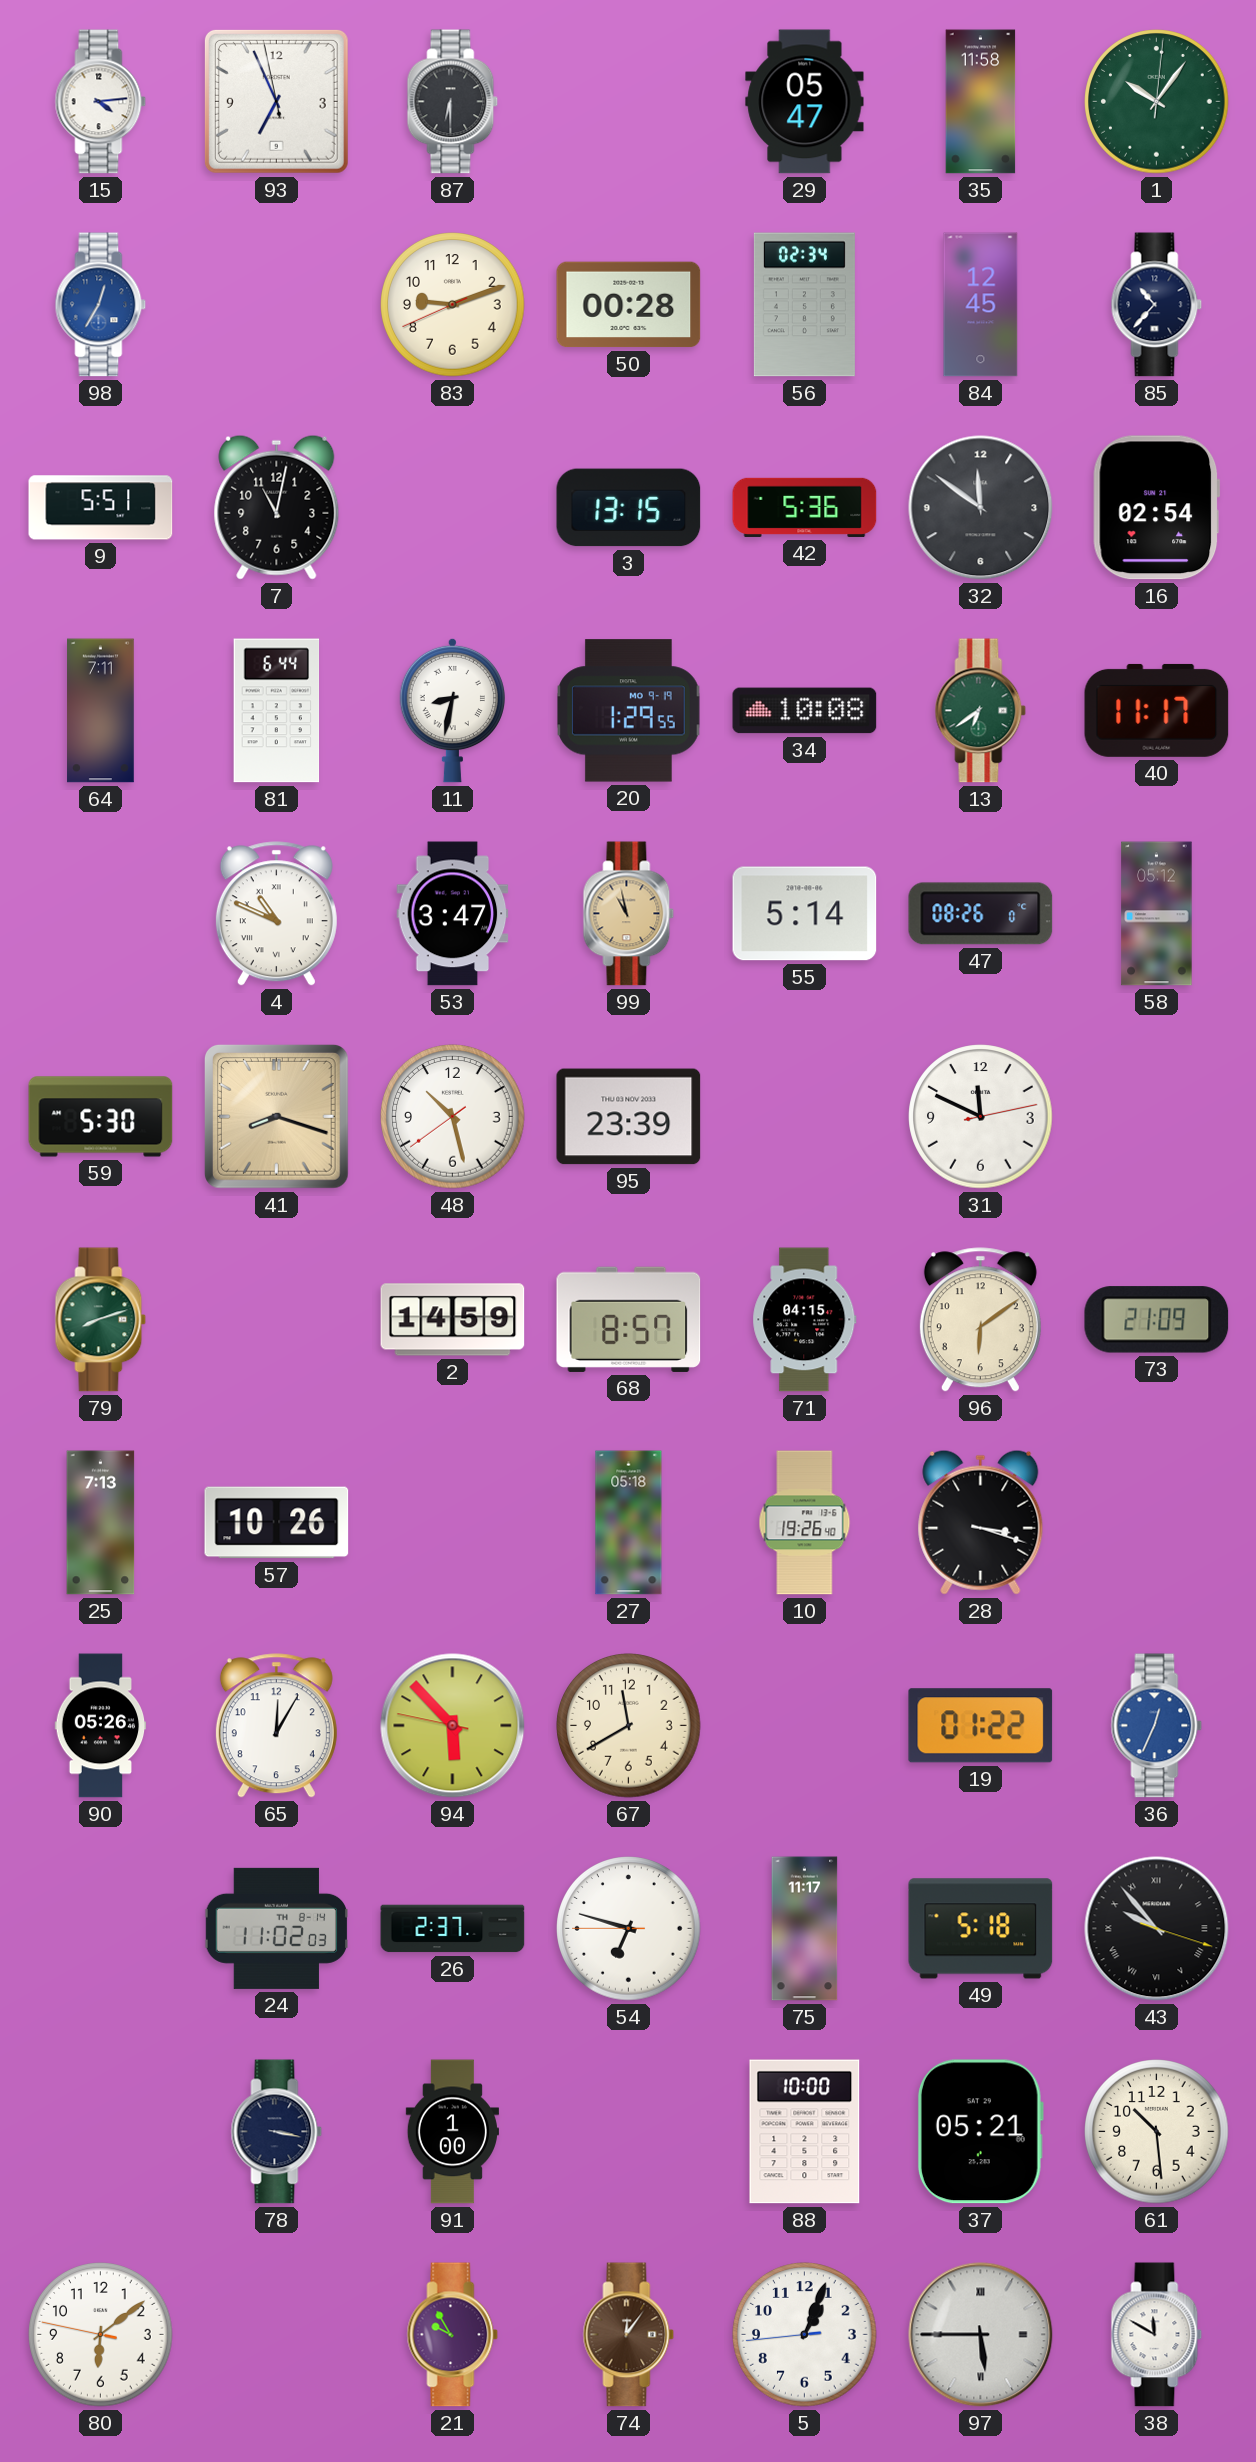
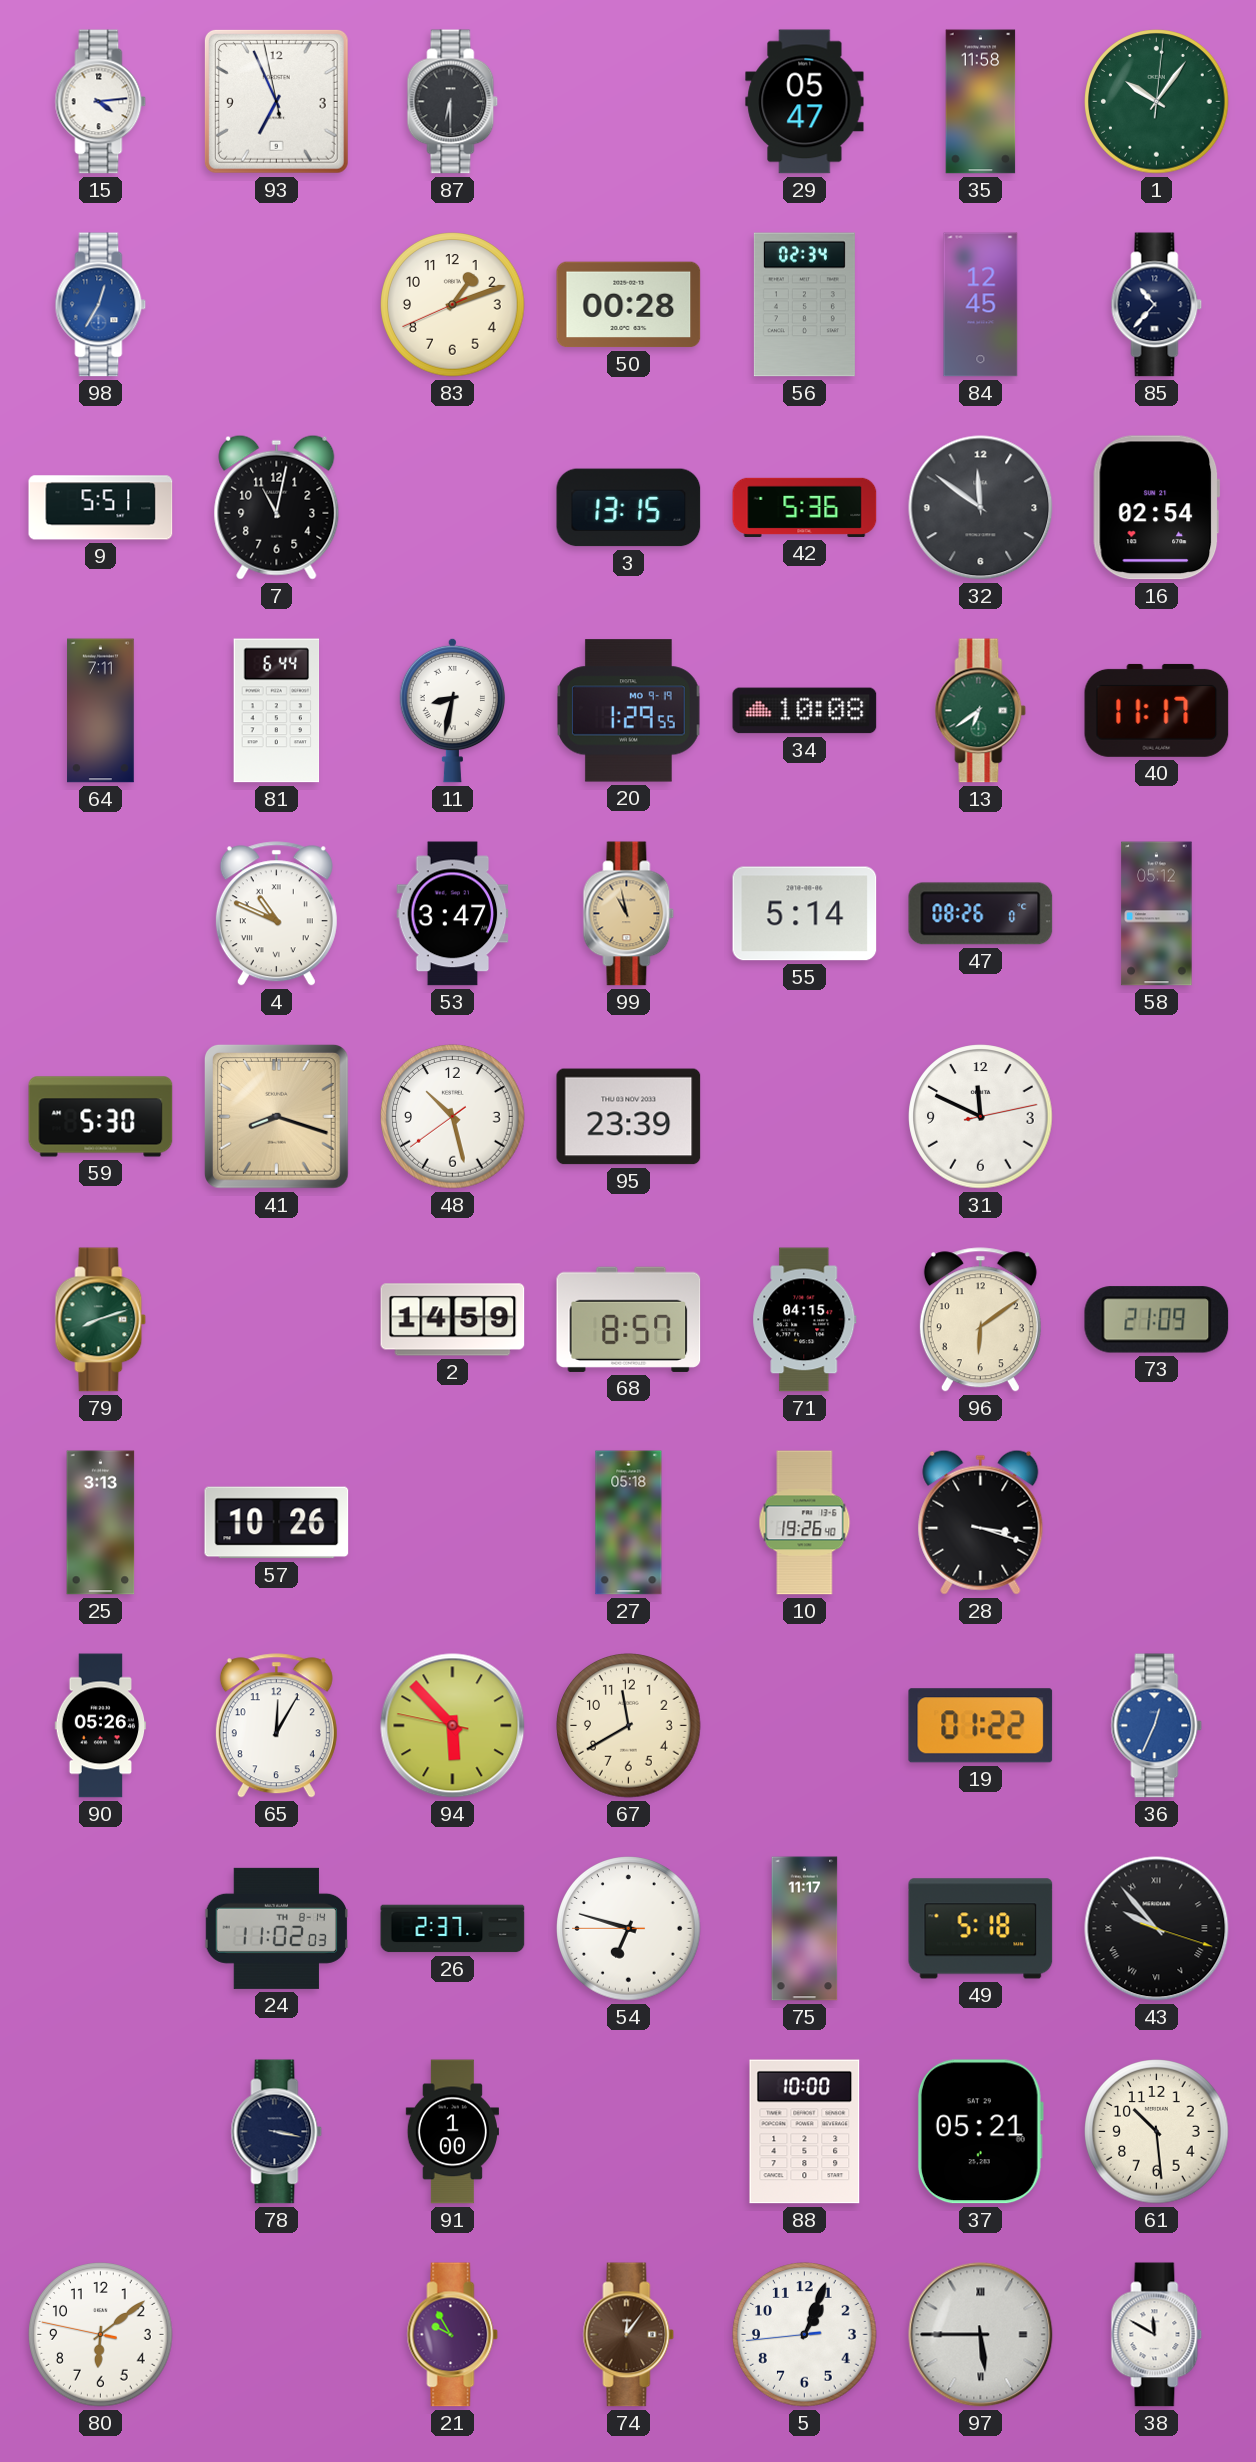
83: 9:11 -> 1:11 (453, 305)
25: 7:13 -> 3:13 (101, 1523)
